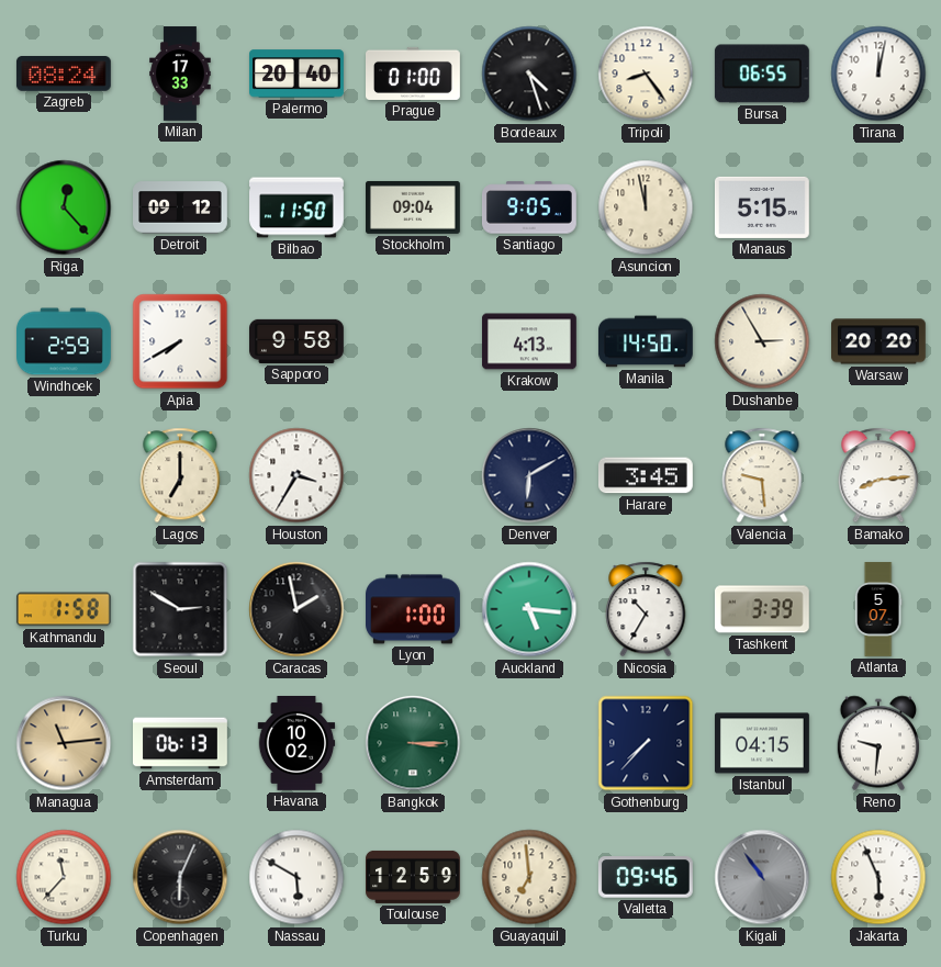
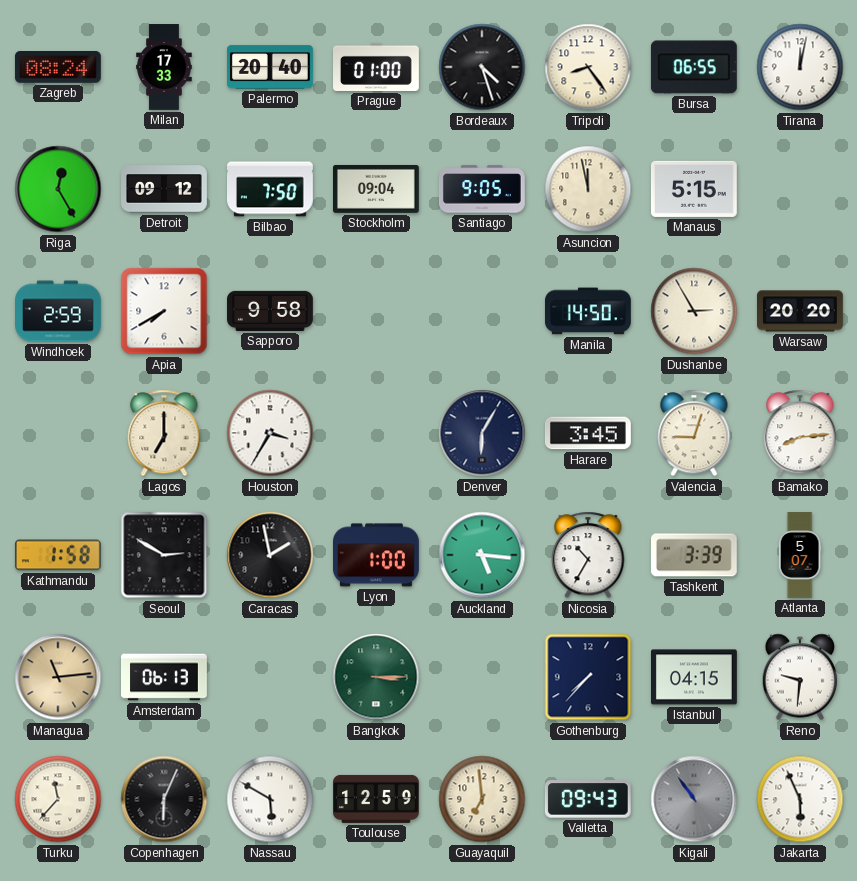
Riga: 12:23 -> 12:25 (58, 189)
Bilbao: 11:50 -> 7:50 (271, 189)
Krakow: 4:13 -> none (530, 341)
Denver: 6:10 -> 6:05 (482, 433)
Valencia: 9:29 -> 9:03 (694, 433)
Havana: 10:02 -> none (296, 744)
Valletta: 09:46 -> 09:43 (588, 799)
